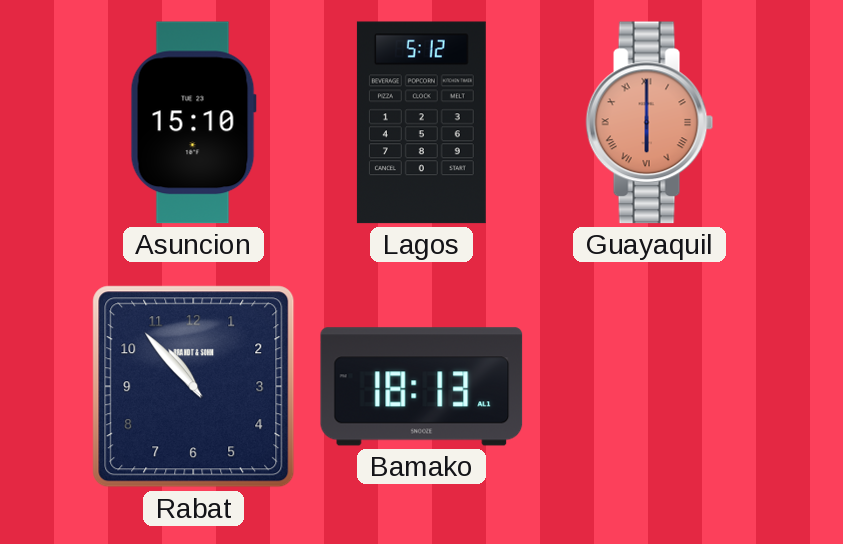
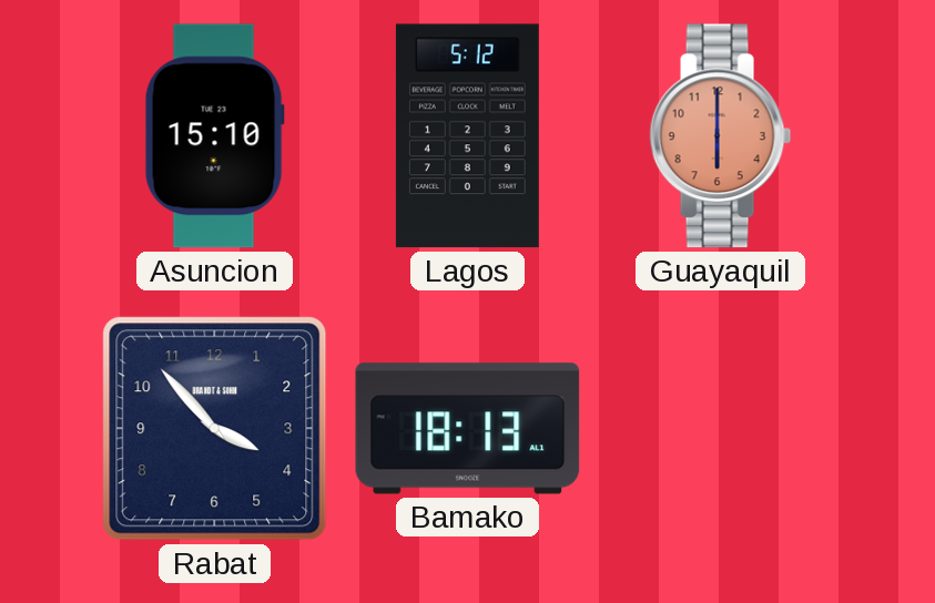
Guayaquil numerals: Roman -> Arabic (721, 136)
Rabat: 10:53 -> 3:53 (215, 429)
